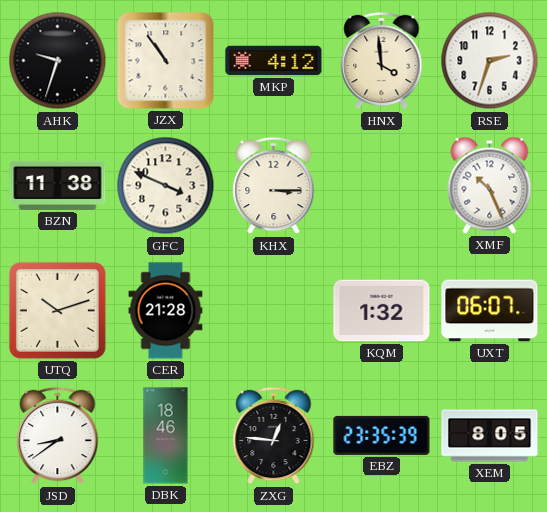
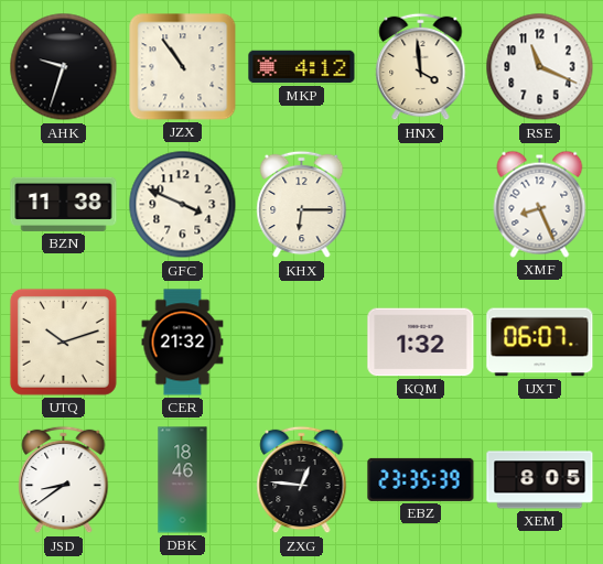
RSE: 2:33 -> 11:19 (540, 67)
KHX: 3:15 -> 6:15 (302, 205)
XMF: 10:26 -> 8:26 (540, 204)
CER: 21:28 -> 21:32 (183, 343)
